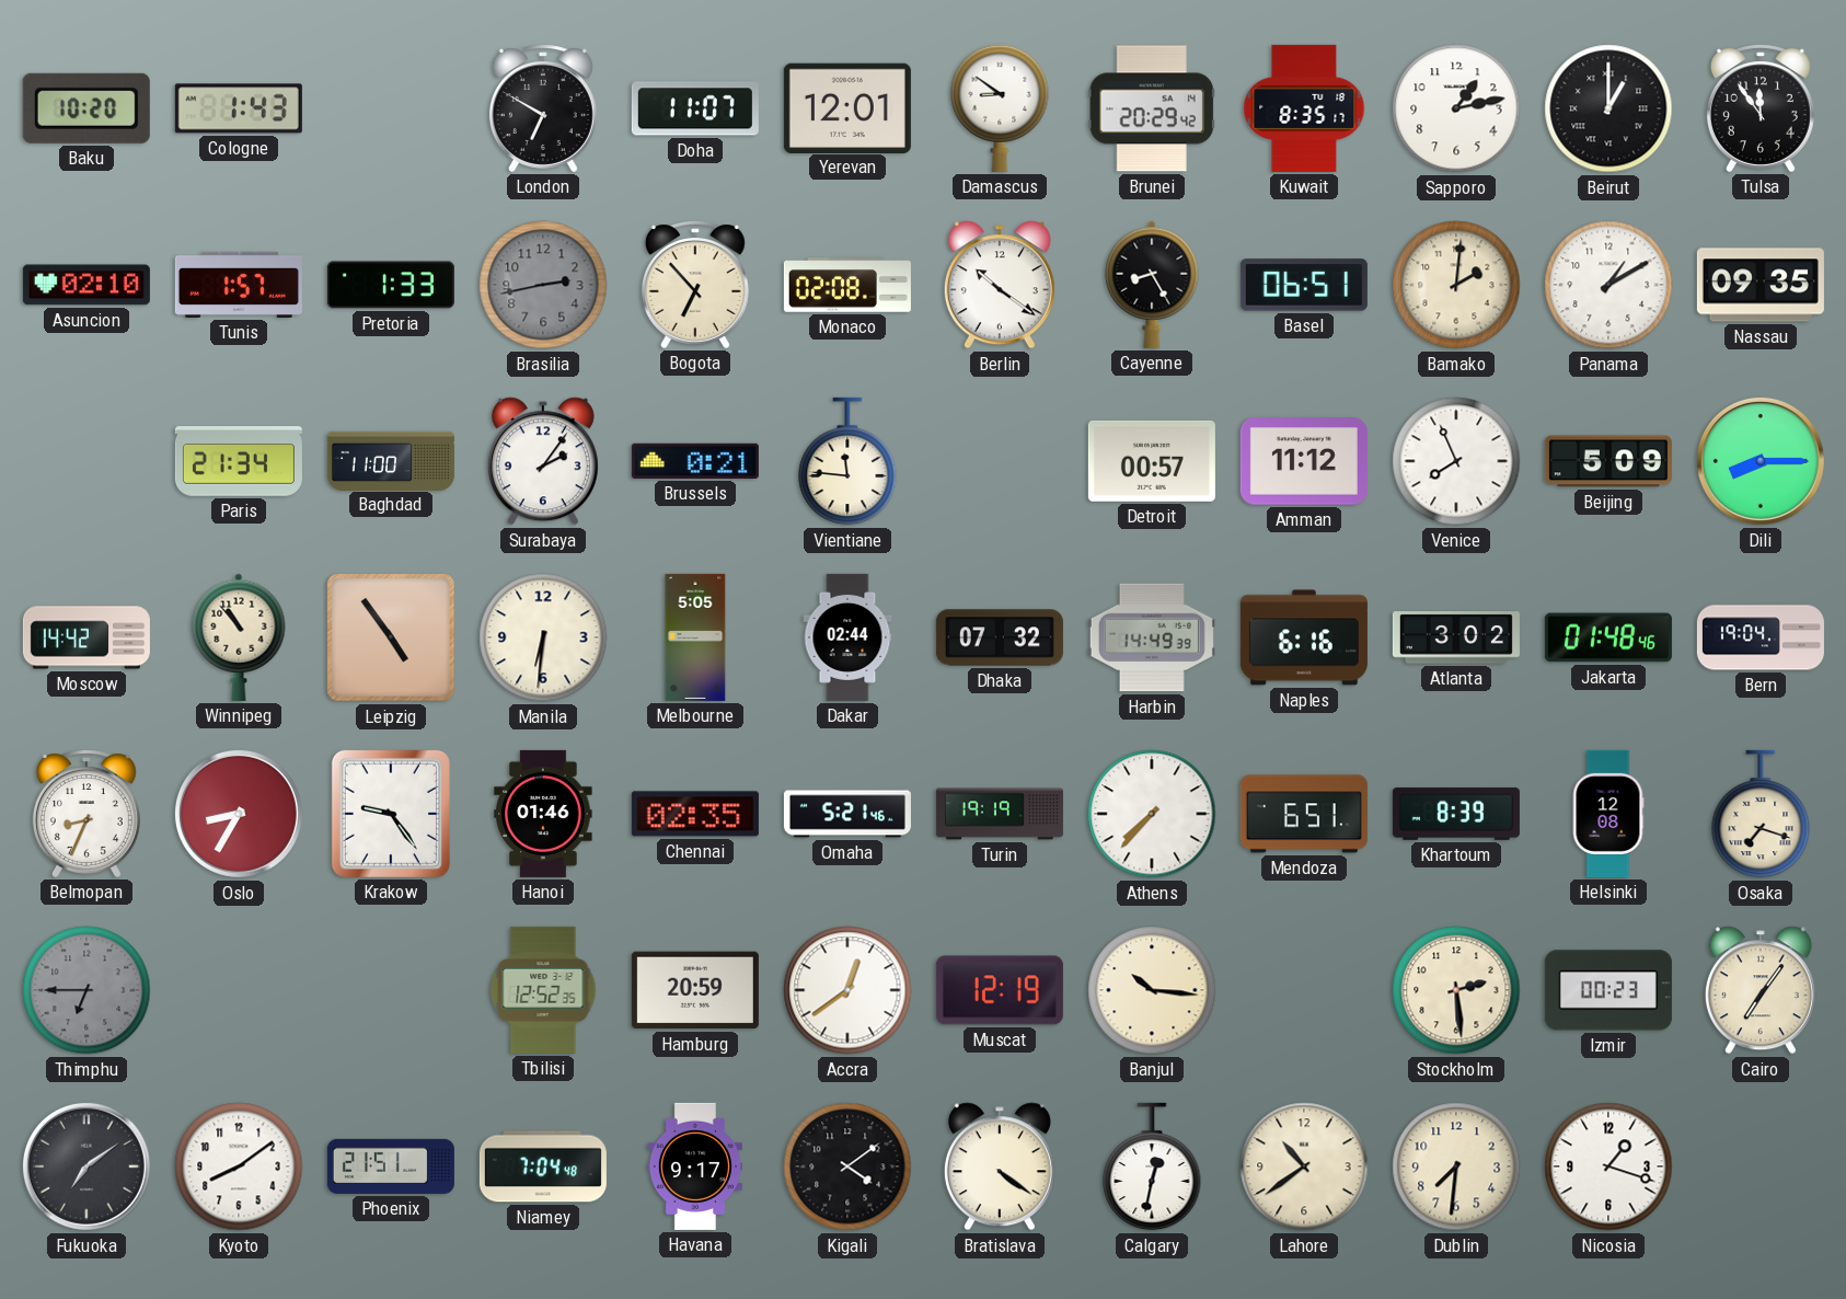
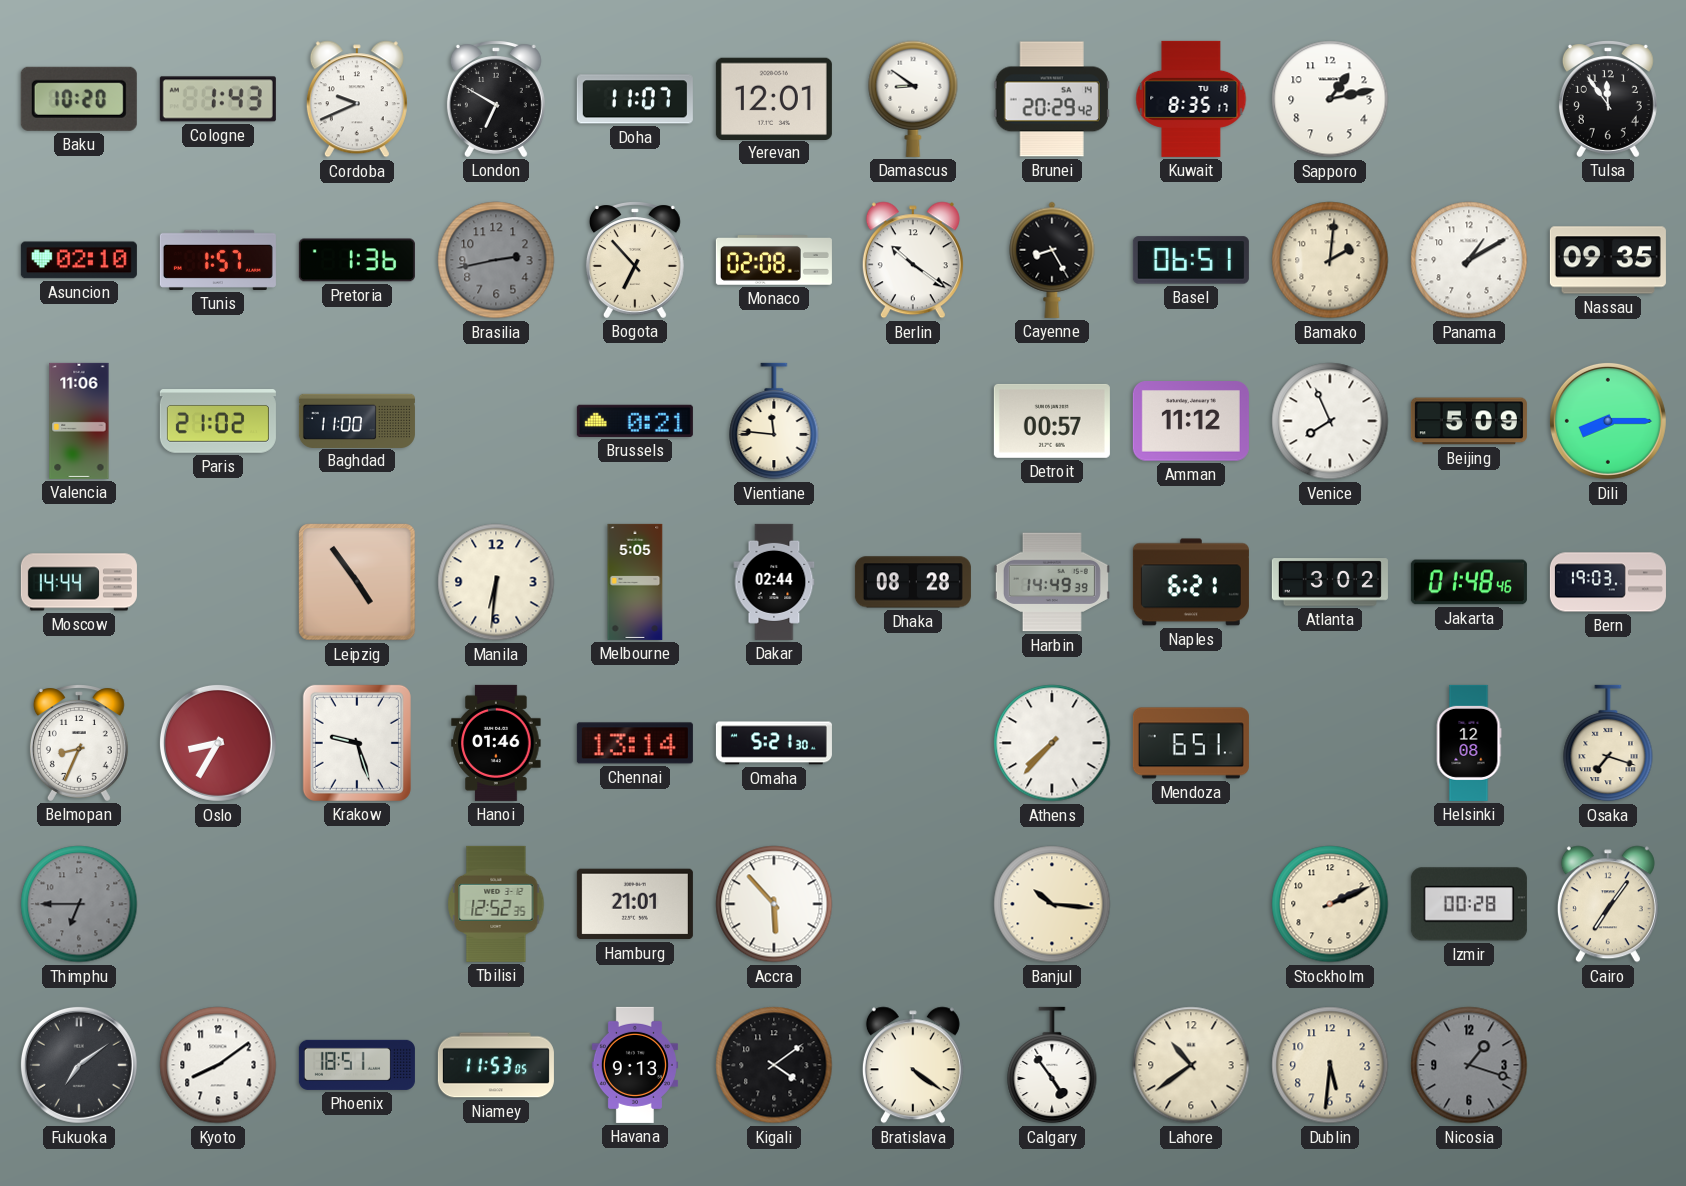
Cordoba: none -> 9:41 (357, 99)
Beirut: 1:00 -> none (1608, 108)
Pretoria: 1:33 -> 1:36 (357, 260)
Valencia: none -> 11:06 (79, 421)
Paris: 21:34 -> 21:02 (218, 421)
Surabaya: 2:06 -> none (543, 461)
Moscow: 14:42 -> 14:44 (79, 582)
Winnipeg: 10:53 -> none (239, 637)
Dhaka: 07:32 -> 08:28 (913, 582)
Naples: 6:16 -> 6:21 (1191, 582)
Bern: 19:04 -> 19:03 (1608, 582)
Krakow: 9:24 -> 9:27 (357, 743)
Chennai: 02:35 -> 13:14 (635, 743)
Omaha: 5:21:46 -> 5:21:30 (774, 743)
Turin: 19:19 -> none (1000, 814)
Khartoum: 8:39 -> none (1456, 814)
Hamburg: 20:59 -> 21:01 (635, 904)
Accra: 12:39 -> 5:53 (774, 904)
Muscat: 12:19 -> none (1000, 990)
Stockholm: 2:29 -> 2:11 (1330, 904)
Izmir: 00:23 -> 00:28 (1469, 904)
Phoenix: 21:51 -> 18:51 (357, 1065)
Niamey: 7:04 -> 11:53 (496, 1065)
Havana: 9:17 -> 9:13 (635, 1065)
Calgary: 12:32 -> 4:54 (1052, 1065)
Dublin: 7:31 -> 5:31 (1330, 1065)
Nicosia dial: white -> grey (1469, 1065)
